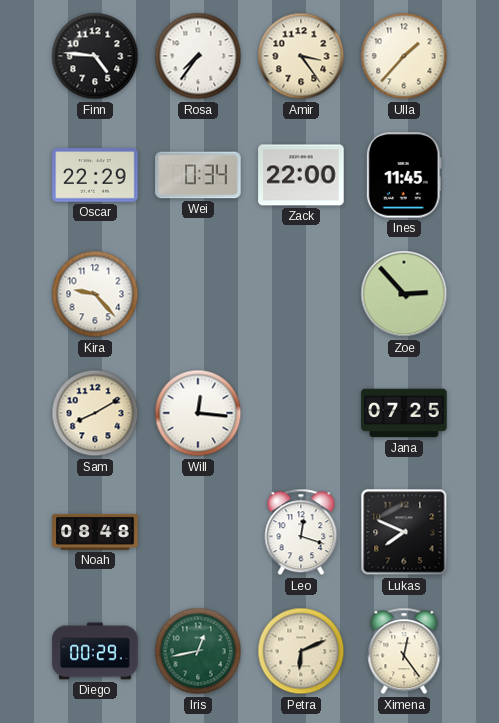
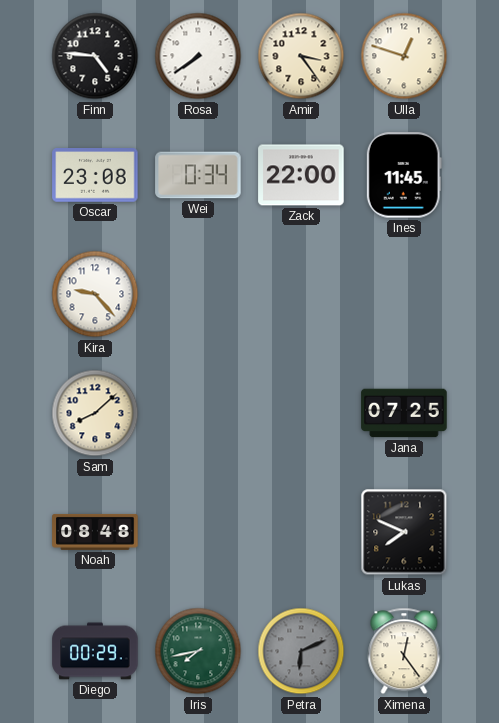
Rosa: 7:36 -> 7:39 (198, 56)
Ulla: 1:37 -> 12:48 (404, 56)
Oscar: 22:29 -> 23:08 (95, 176)
Zoe: 2:53 -> none (404, 294)
Sam: 8:10 -> 8:08 (95, 413)
Will: 12:16 -> none (198, 413)
Leo: 12:18 -> none (301, 532)
Iris: 12:43 -> 7:43 (198, 651)
Petra dial: cream -> grey (301, 651)
